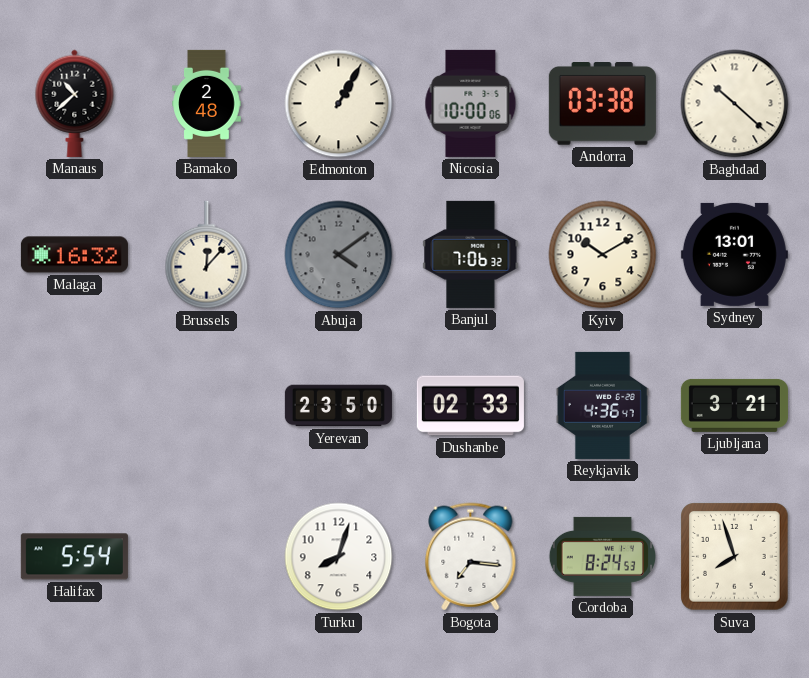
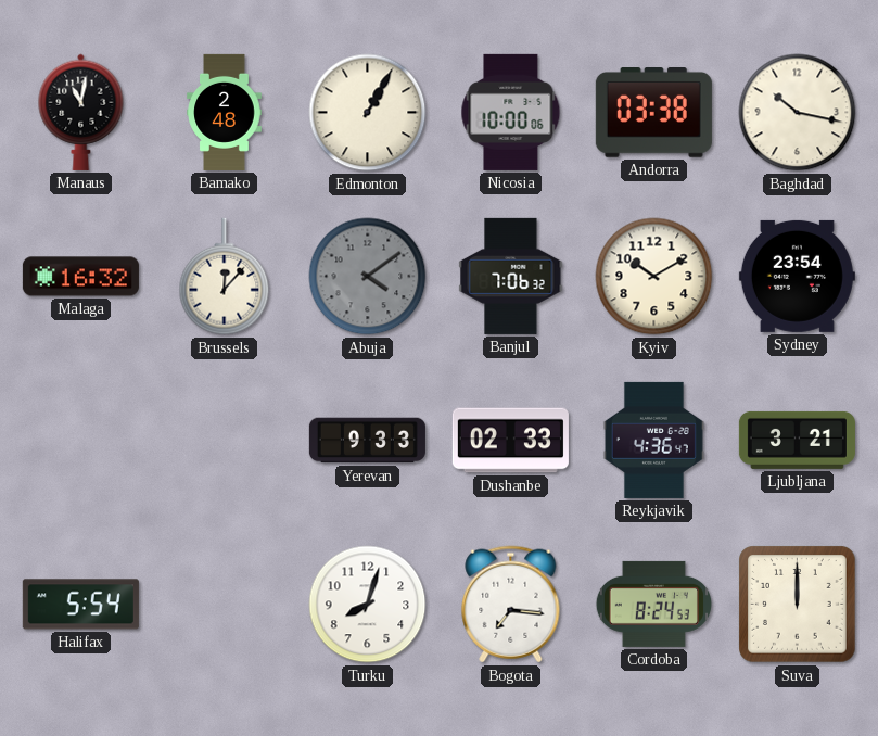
Manaus: 10:38 -> 11:02 (81, 112)
Baghdad: 10:22 -> 10:17 (798, 113)
Sydney: 13:01 -> 23:54 (797, 276)
Yerevan: 23:50 -> 9:33 (367, 441)
Suva: 7:57 -> 12:00 (798, 605)
